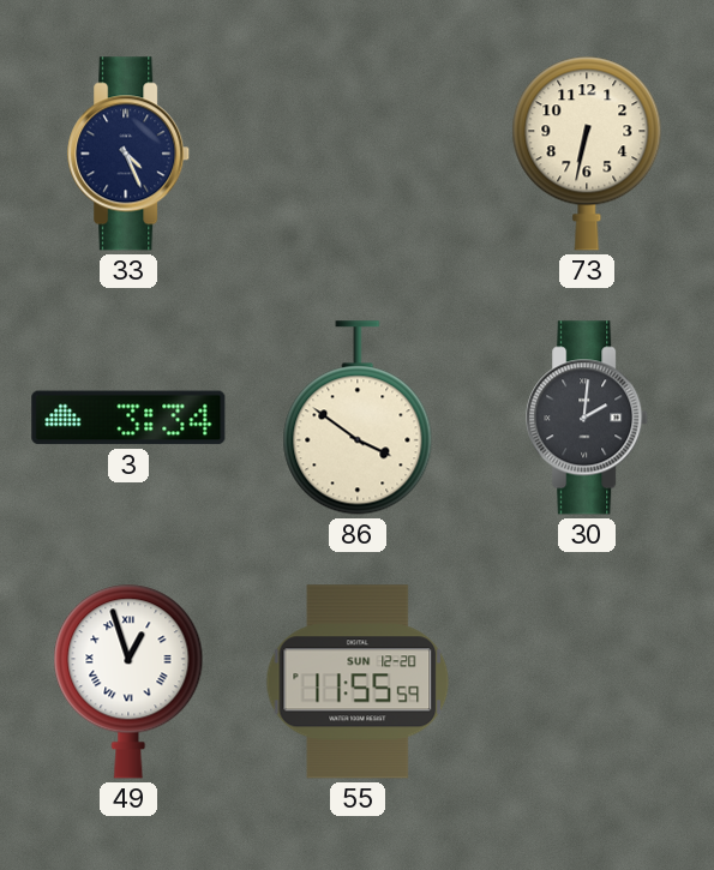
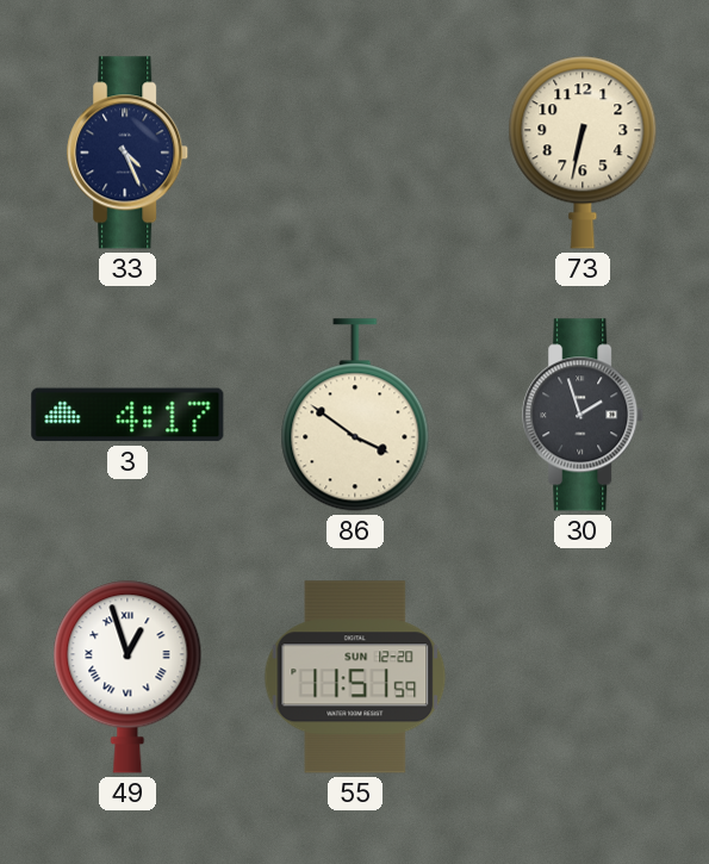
3: 3:34 -> 4:17 (128, 415)
30: 2:01 -> 1:57 (584, 415)
55: 11:55 -> 11:51 (355, 677)
